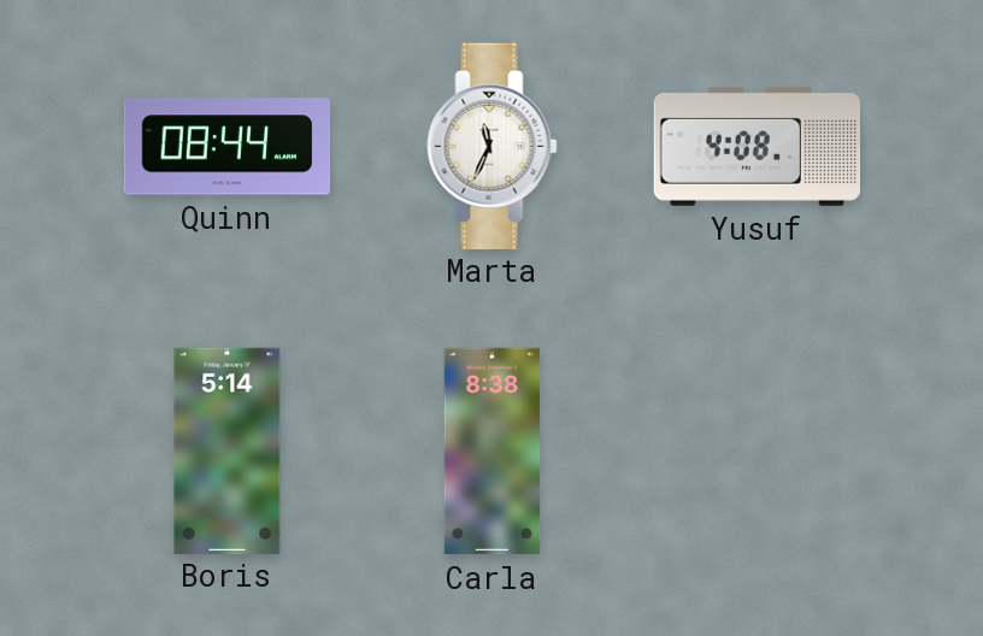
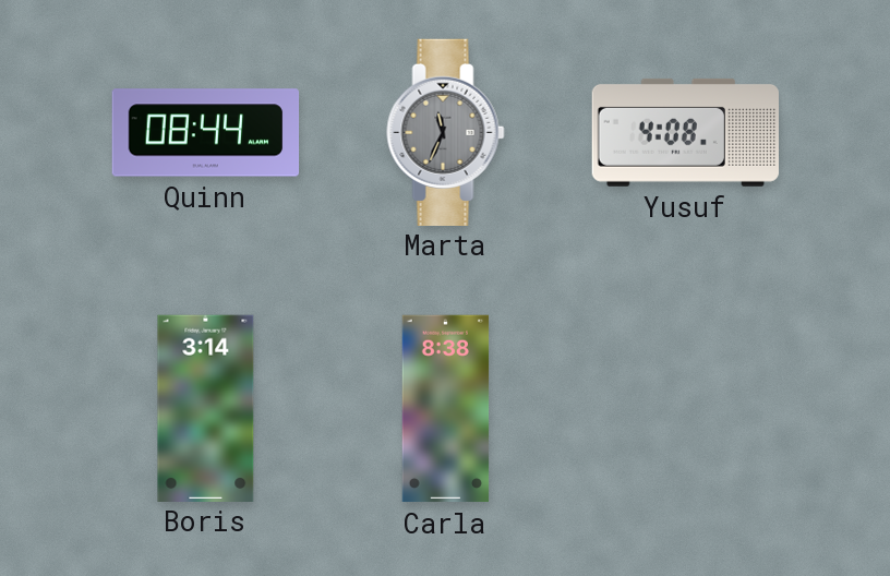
Marta dial: white -> grey (446, 132)
Boris: 5:14 -> 3:14 (206, 408)
